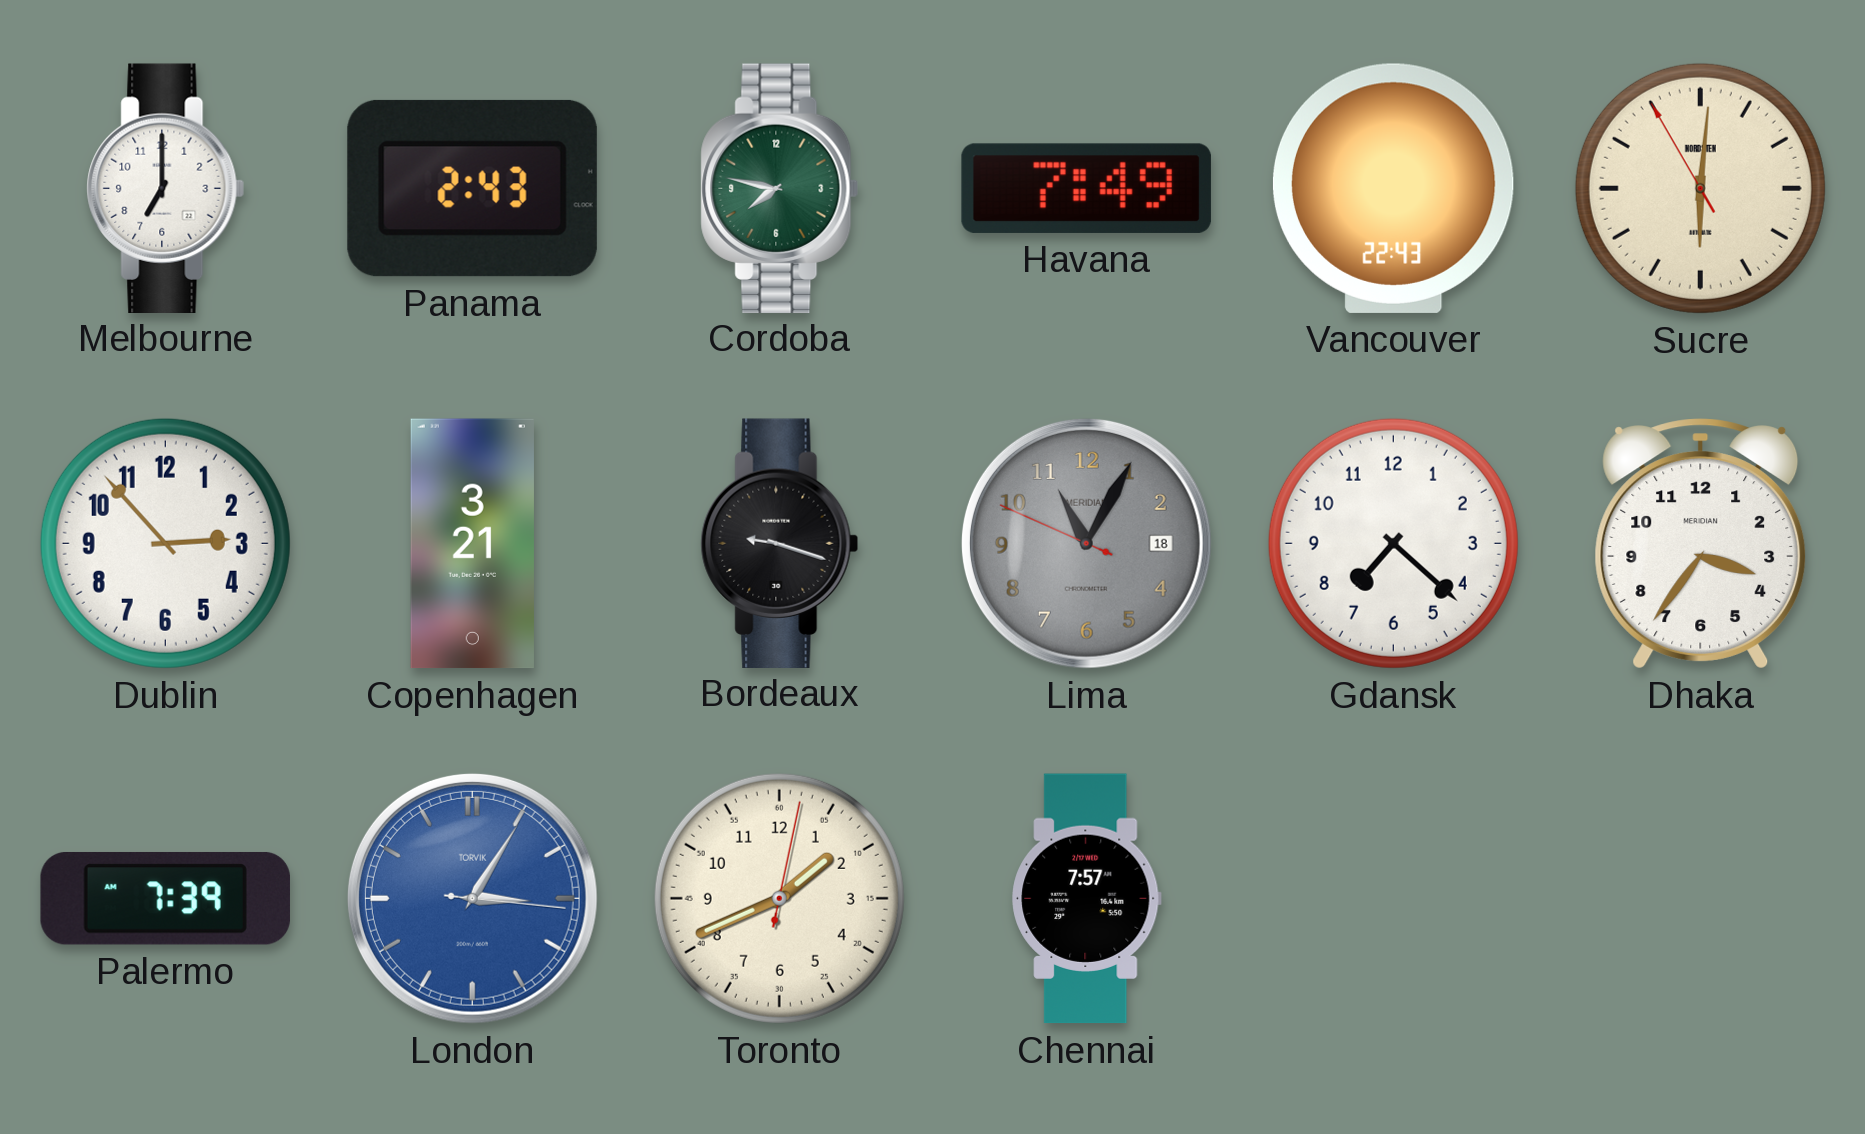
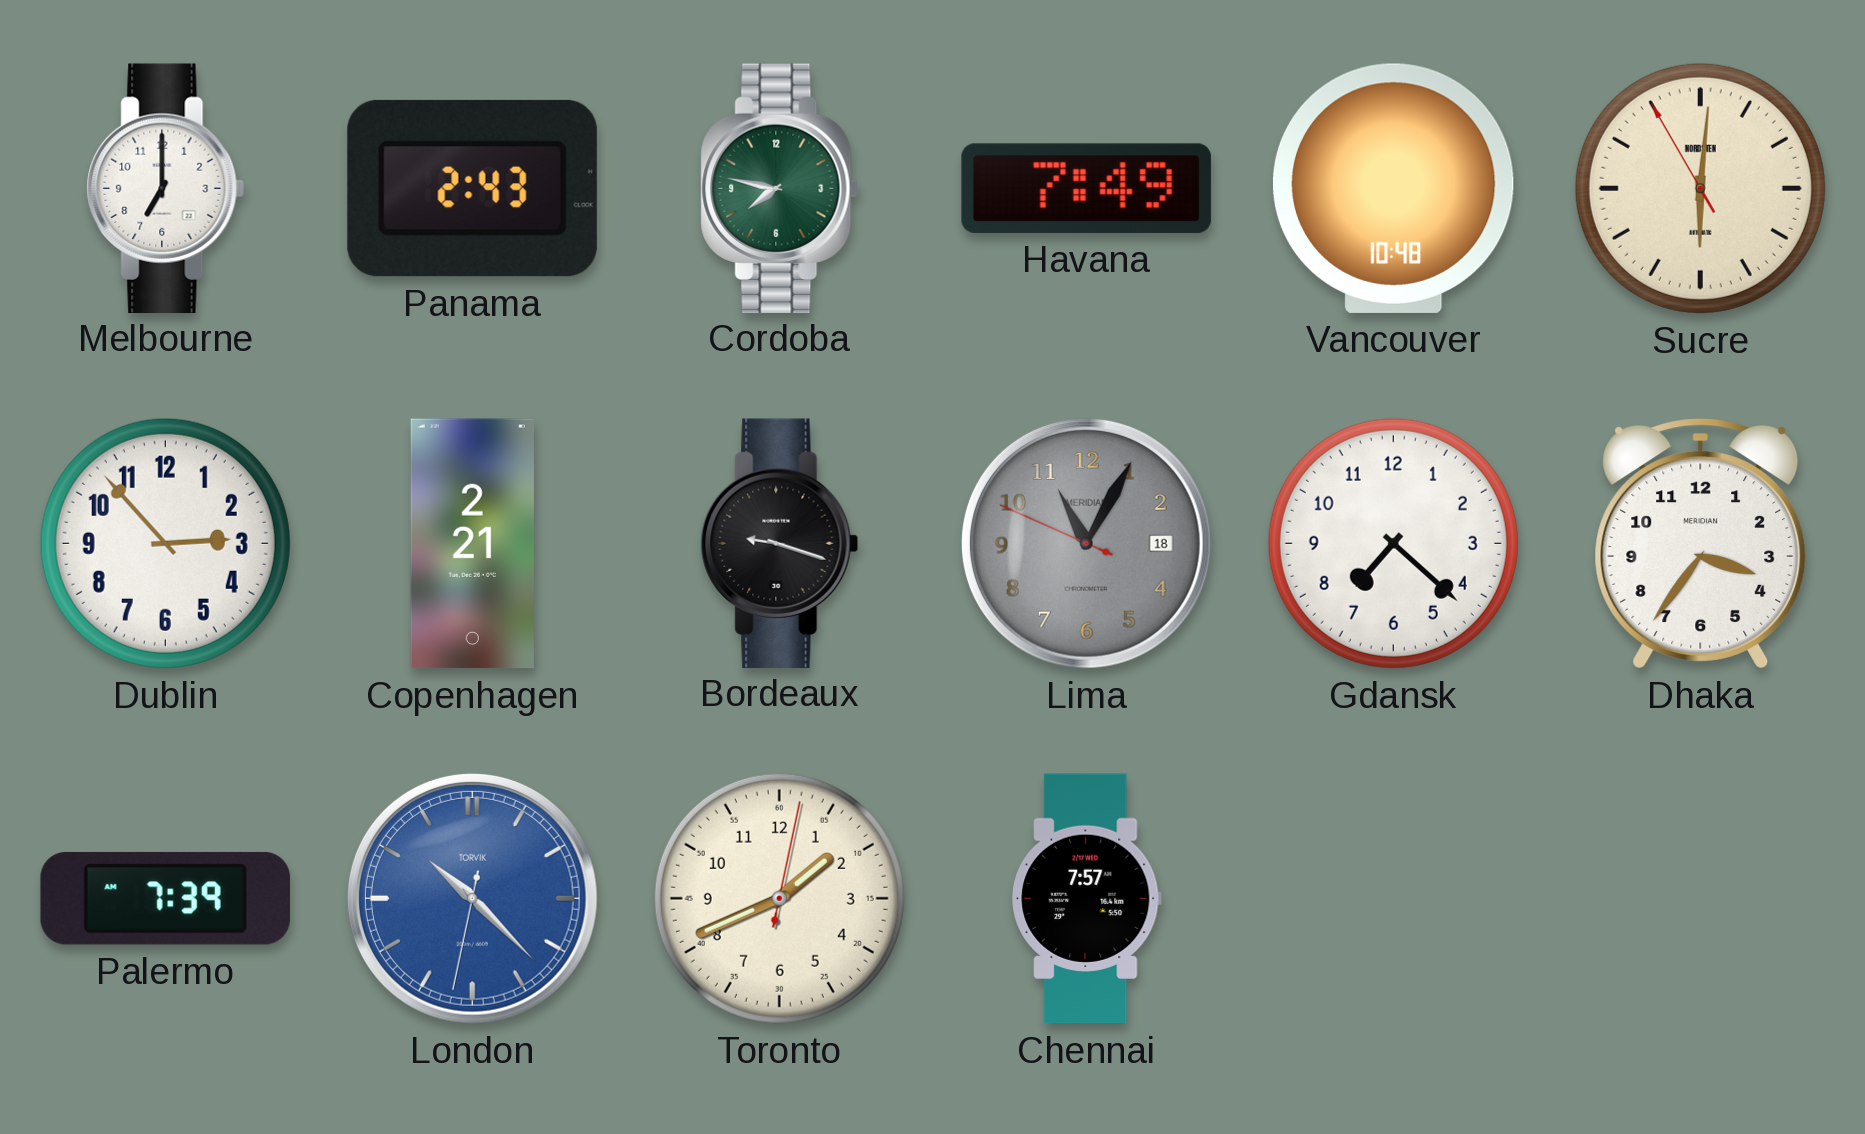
Vancouver: 22:43 -> 10:48 (1393, 188)
Copenhagen: 3:21 -> 2:21 (472, 544)
London: 3:05 -> 10:22 (472, 898)
